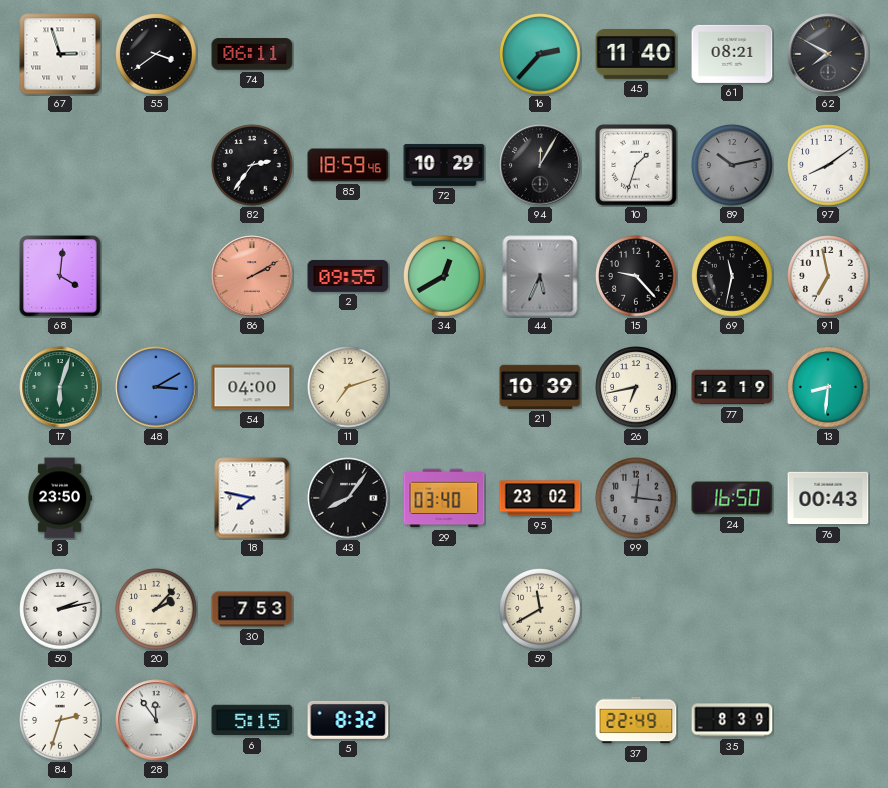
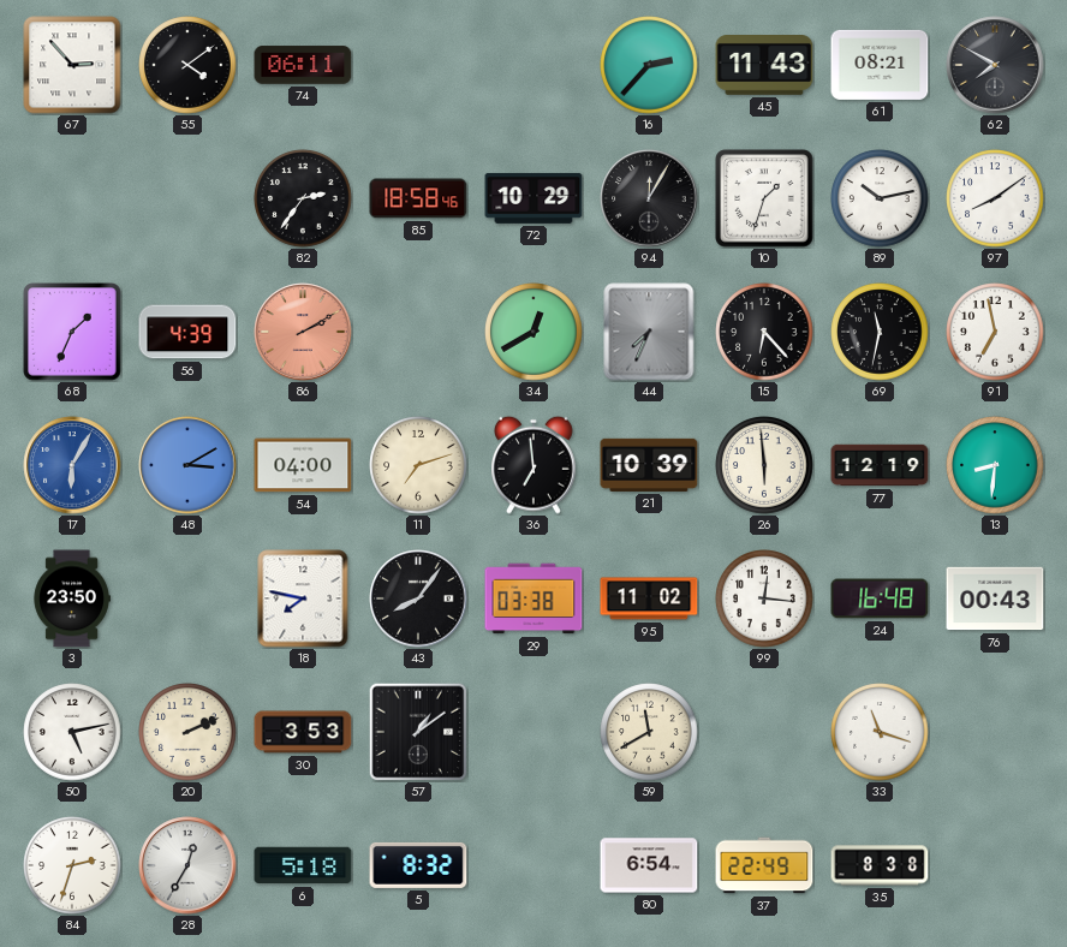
67: 2:57 -> 2:53 (72, 65)
55: 3:39 -> 4:09 (187, 65)
45: 11:40 -> 11:43 (764, 66)
85: 18:59 -> 18:58 (418, 198)
89 dial: grey -> white (880, 198)
68: 4:01 -> 1:34 (72, 332)
56: none -> 4:39 (187, 332)
2: 09:55 -> none (348, 276)
44: 5:34 -> 7:34 (649, 332)
15: 9:23 -> 6:23 (764, 332)
17: 6:03 -> 6:05 (72, 465)
17 dial: green -> blue (72, 465)
36: none -> 6:59 (535, 465)
26: 6:43 -> 5:59 (764, 465)
29: 03:40 -> 03:38 (533, 598)
95: 23:02 -> 11:02 (649, 598)
99 dial: grey -> white (764, 598)
24: 16:50 -> 16:48 (880, 598)
50: 2:13 -> 5:13 (72, 732)
20: 2:07 -> 2:11 (187, 732)
30: 7:53 -> 3:53 (303, 732)
57: none -> 1:09 (418, 732)
33: none -> 11:18 (880, 732)
28: 11:54 -> 12:35 (187, 865)
6: 5:15 -> 5:18 (303, 865)
80: none -> 6:54 (649, 865)
35: 8:39 -> 8:38 (880, 865)
